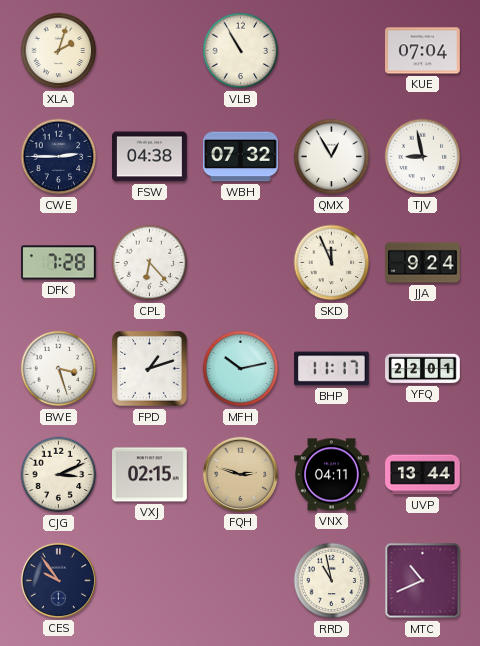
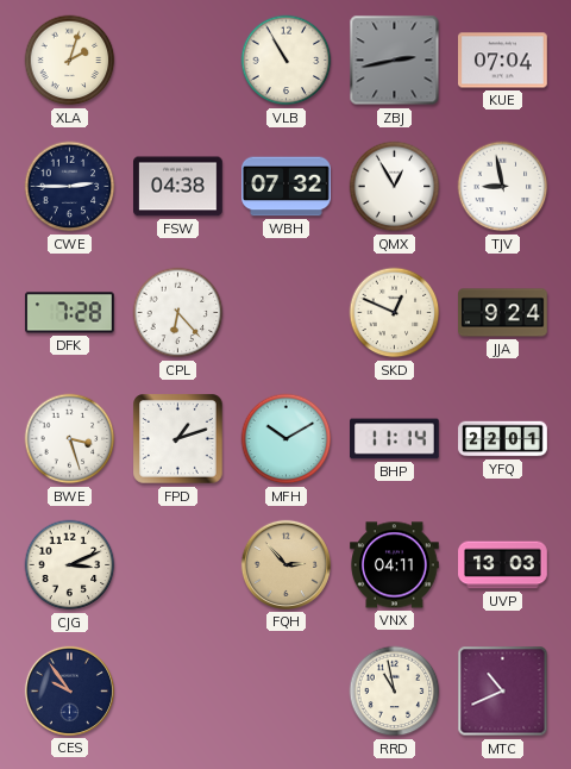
ZBJ: none -> 2:43 (395, 61)
SKD: 11:56 -> 12:49 (395, 313)
MFH: 10:13 -> 10:10 (287, 439)
BHP: 11:17 -> 11:14 (395, 439)
VXJ: 02:15 -> none (150, 475)
FQH: 2:48 -> 2:53 (285, 564)
UVP: 13:44 -> 13:03 (503, 565)
